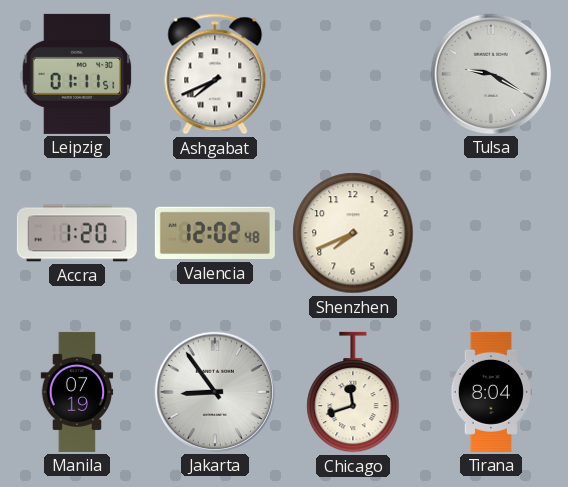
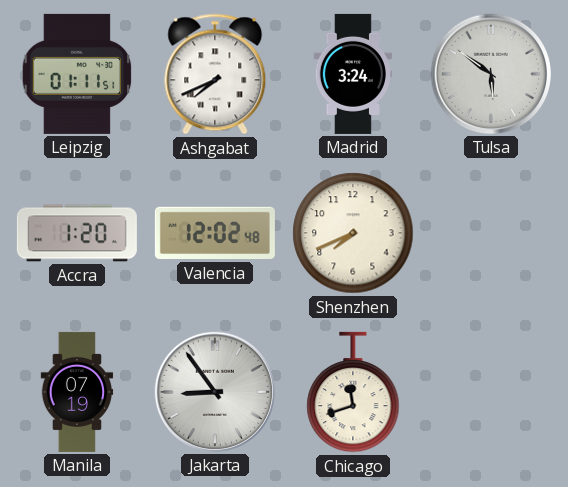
Madrid: none -> 3:24 (353, 74)
Tulsa: 9:20 -> 5:51 (491, 74)
Tirana: 8:04 -> none (490, 392)
